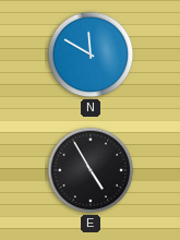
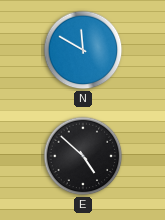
E: 4:55 -> 4:52 (83, 156)
